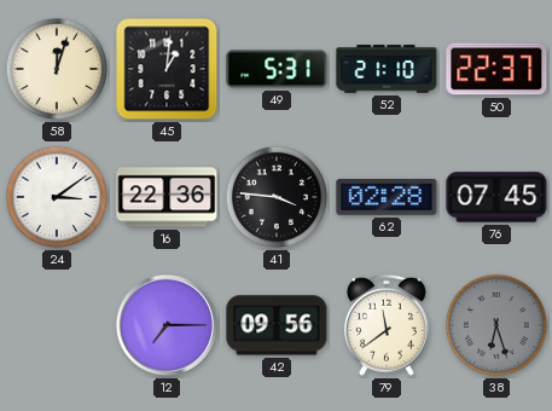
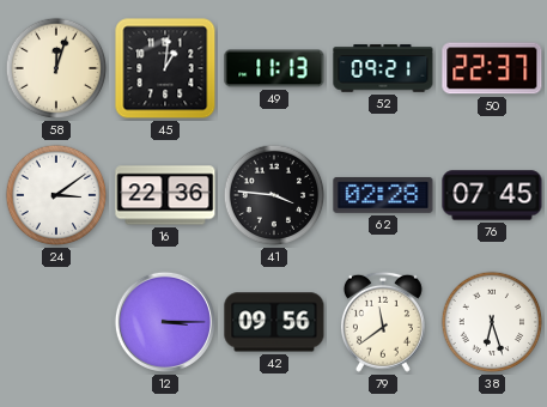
49: 5:31 -> 11:13 (274, 68)
52: 21:10 -> 09:21 (383, 68)
12: 7:15 -> 3:15 (165, 322)
38 dial: grey -> white (492, 322)
